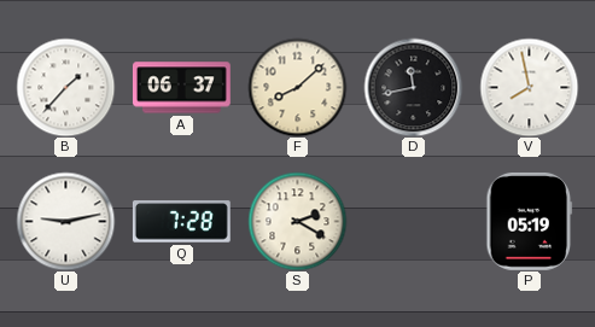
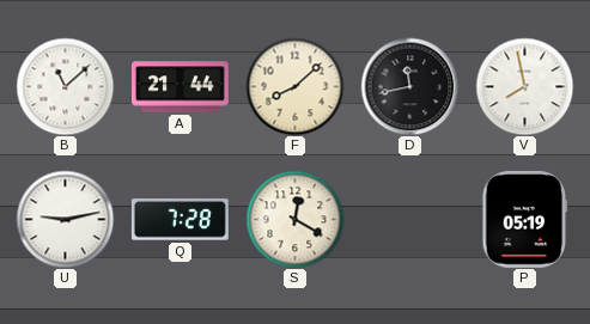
B: 1:37 -> 11:08 (65, 86)
A: 06:37 -> 21:44 (180, 87)
S: 2:20 -> 12:20 (294, 219)
